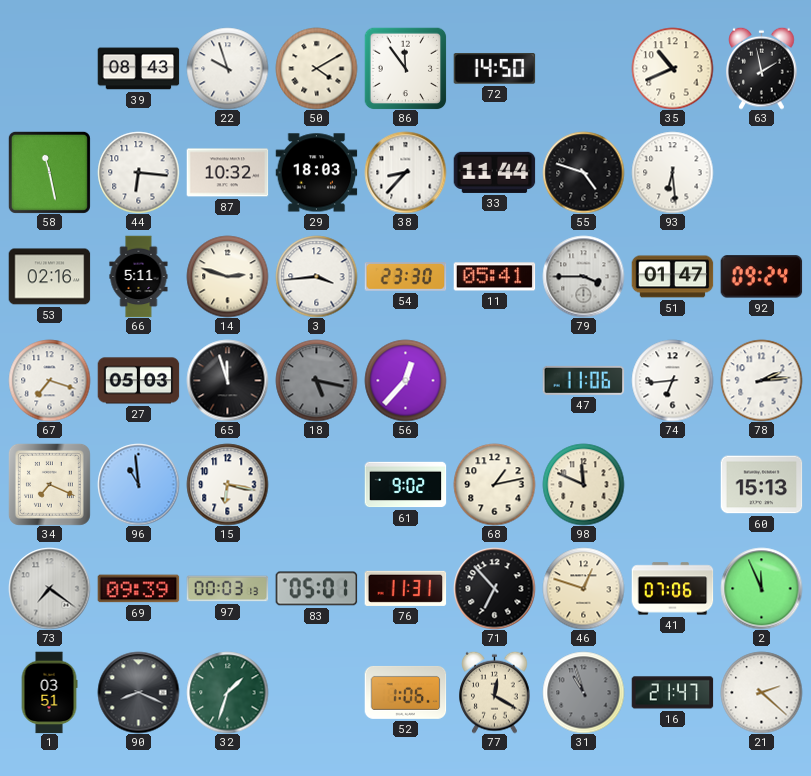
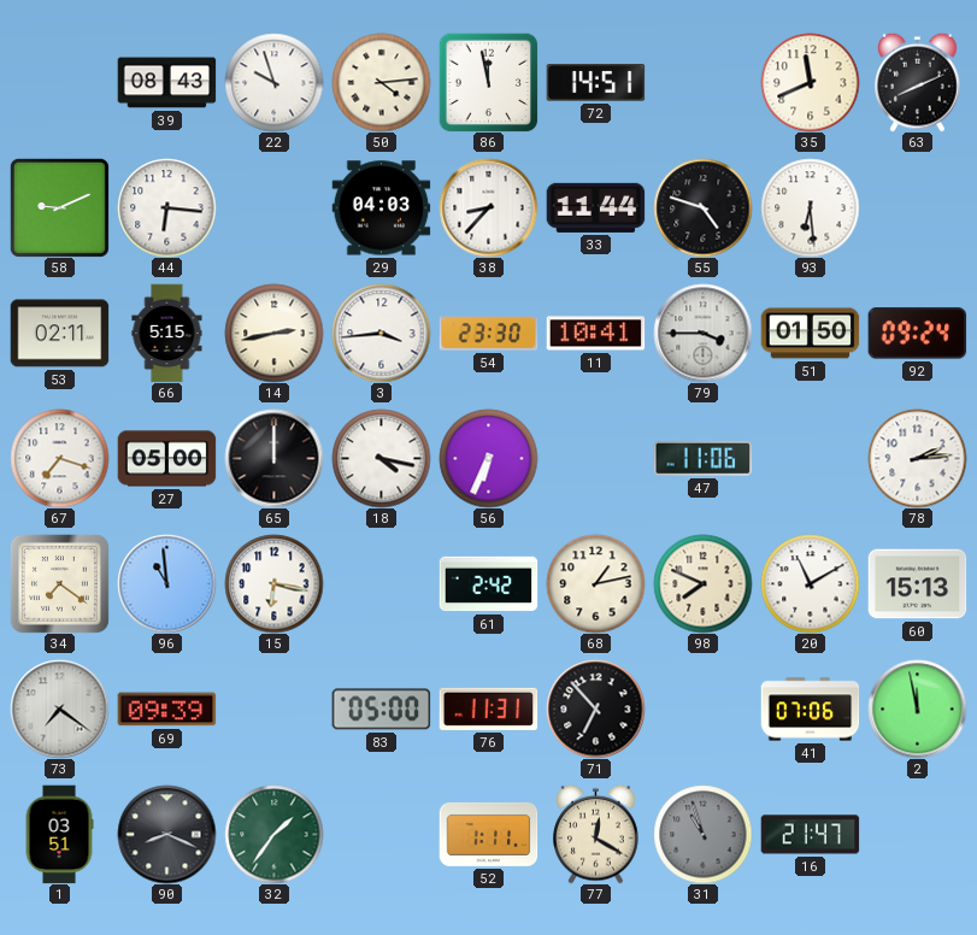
50: 4:10 -> 4:14 (381, 82)
86: 11:54 -> 11:58 (488, 82)
72: 14:50 -> 14:51 (595, 83)
35: 10:41 -> 11:41 (810, 82)
63: 1:58 -> 8:11 (918, 82)
58: 11:28 -> 9:11 (59, 207)
87: 10:32 -> none (227, 173)
29: 18:03 -> 04:03 (381, 208)
53: 02:16 -> 02:11 (59, 334)
66: 5:11 -> 5:15 (167, 333)
14: 2:48 -> 2:43 (273, 333)
11: 05:41 -> 10:41 (595, 334)
51: 01:47 -> 01:50 (810, 334)
27: 05:03 -> 05:00 (166, 459)
65: 11:57 -> 12:00 (273, 458)
18: 5:17 -> 4:17 (381, 458)
18 dial: grey -> white (381, 458)
56: 12:37 -> 6:34 (488, 458)
74: 6:44 -> none (672, 380)
34: 7:19 -> 7:21 (59, 583)
61: 9:02 -> 2:42 (488, 584)
98: 11:49 -> 7:49 (702, 583)
20: none -> 11:10 (810, 583)
97: 00:03 -> none (227, 589)
83: 05:01 -> 05:00 (381, 710)
46: 12:48 -> none (583, 588)
2: 11:56 -> 11:58 (917, 708)
32: 1:33 -> 1:36 (273, 834)
52: 1:06 -> 1:11 (488, 834)
21: 2:22 -> none (761, 692)
